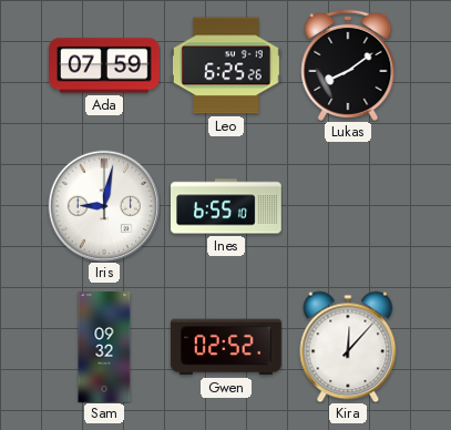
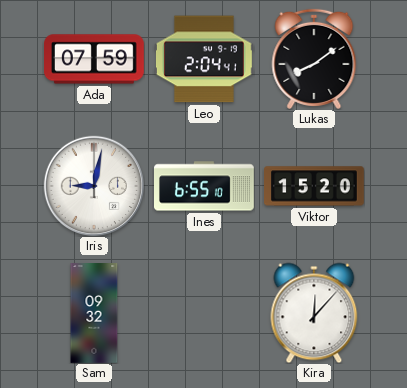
Leo: 6:25 -> 2:04 (204, 59)
Viktor: none -> 15:20 (315, 186)
Gwen: 02:52 -> none (226, 347)
